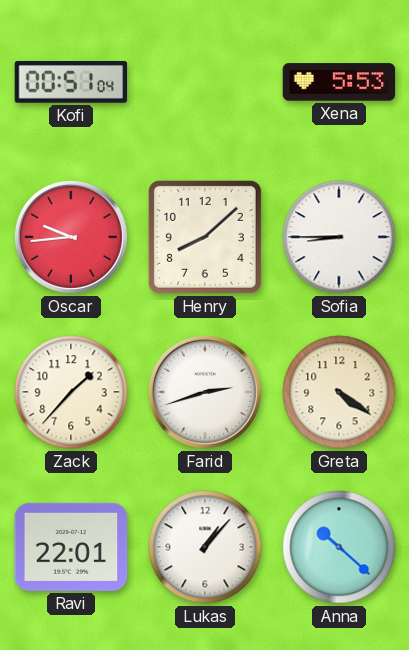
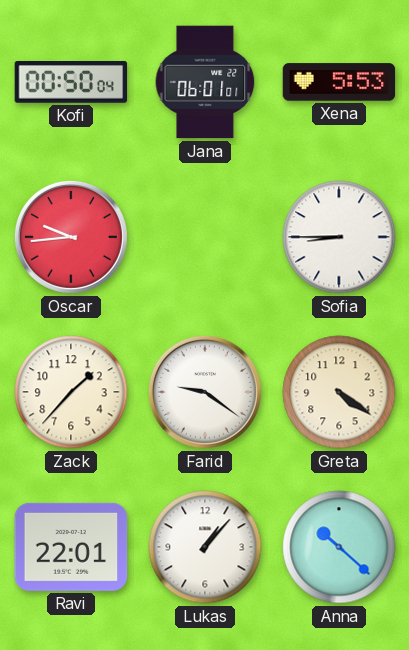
Kofi: 00:51 -> 00:50 (71, 82)
Jana: none -> 06:01 (205, 82)
Henry: 8:08 -> none (205, 237)
Farid: 2:42 -> 9:21 (205, 392)
